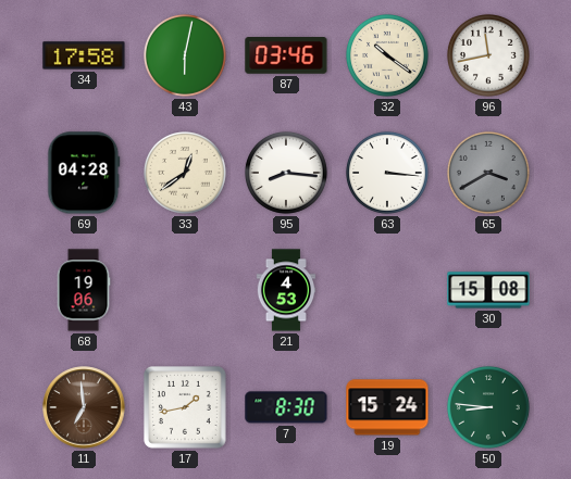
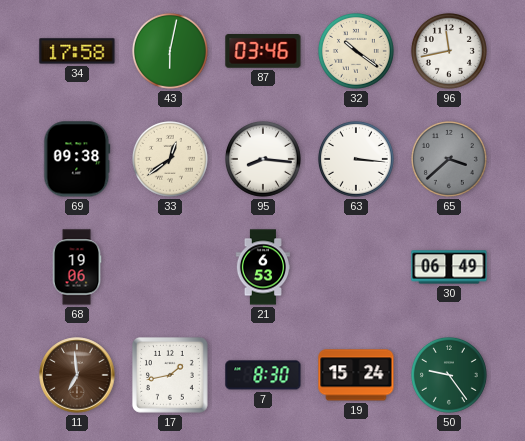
69: 04:28 -> 09:38 (77, 159)
65: 3:40 -> 3:38 (449, 159)
21: 4:53 -> 6:53 (263, 267)
30: 15:08 -> 06:49 (449, 267)
50: 8:46 -> 9:24 (449, 375)
